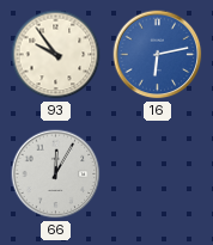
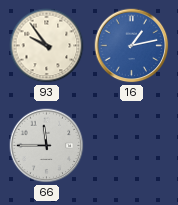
16: 6:13 -> 1:13 (132, 46)
66: 12:05 -> 11:45 (47, 146)
